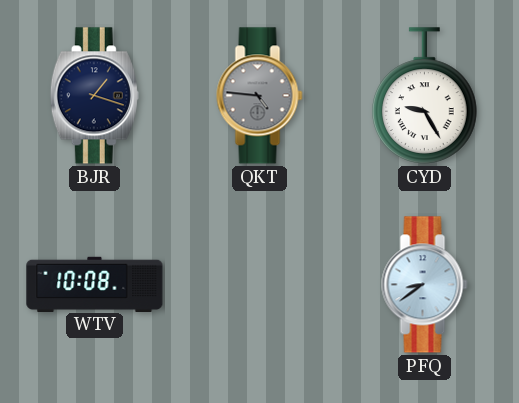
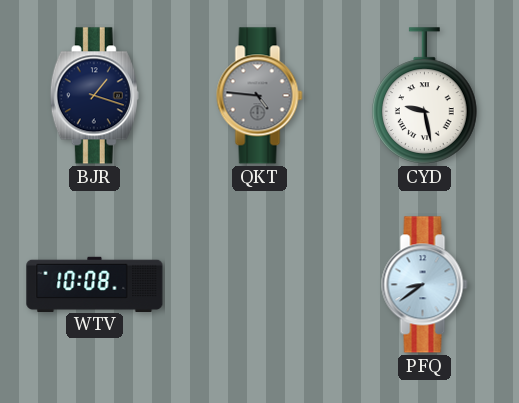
CYD: 9:25 -> 9:28 (425, 96)
